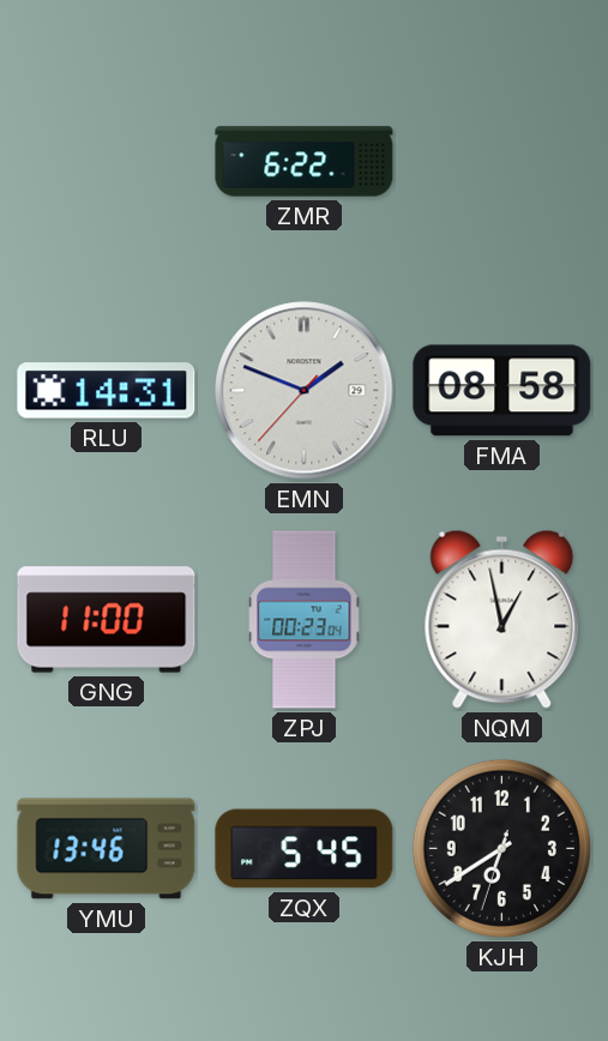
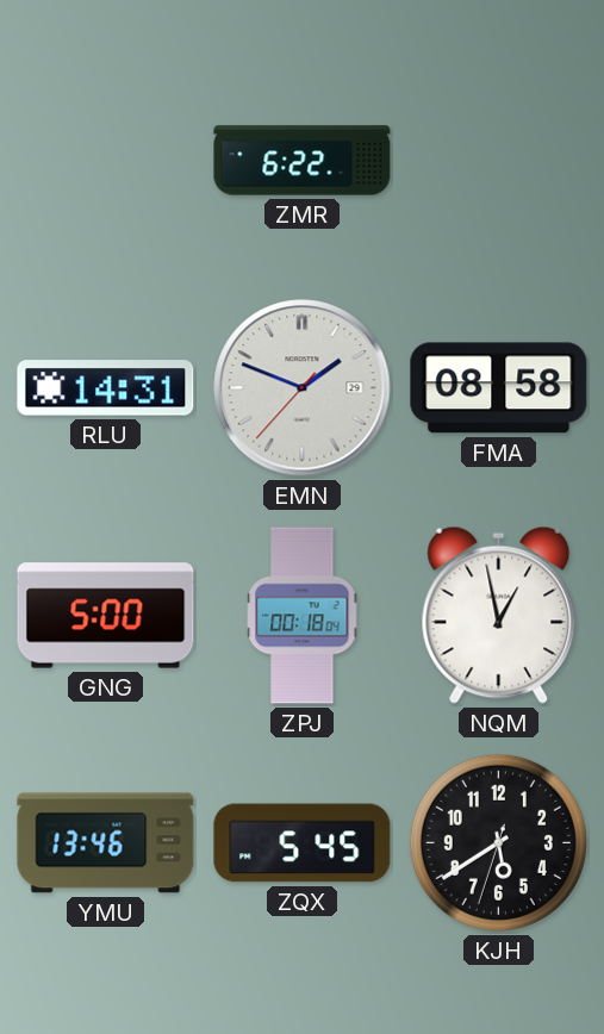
GNG: 11:00 -> 5:00 (106, 616)
ZPJ: 00:23 -> 00:18 (303, 616)
KJH: 6:39 -> 5:39 (498, 842)
